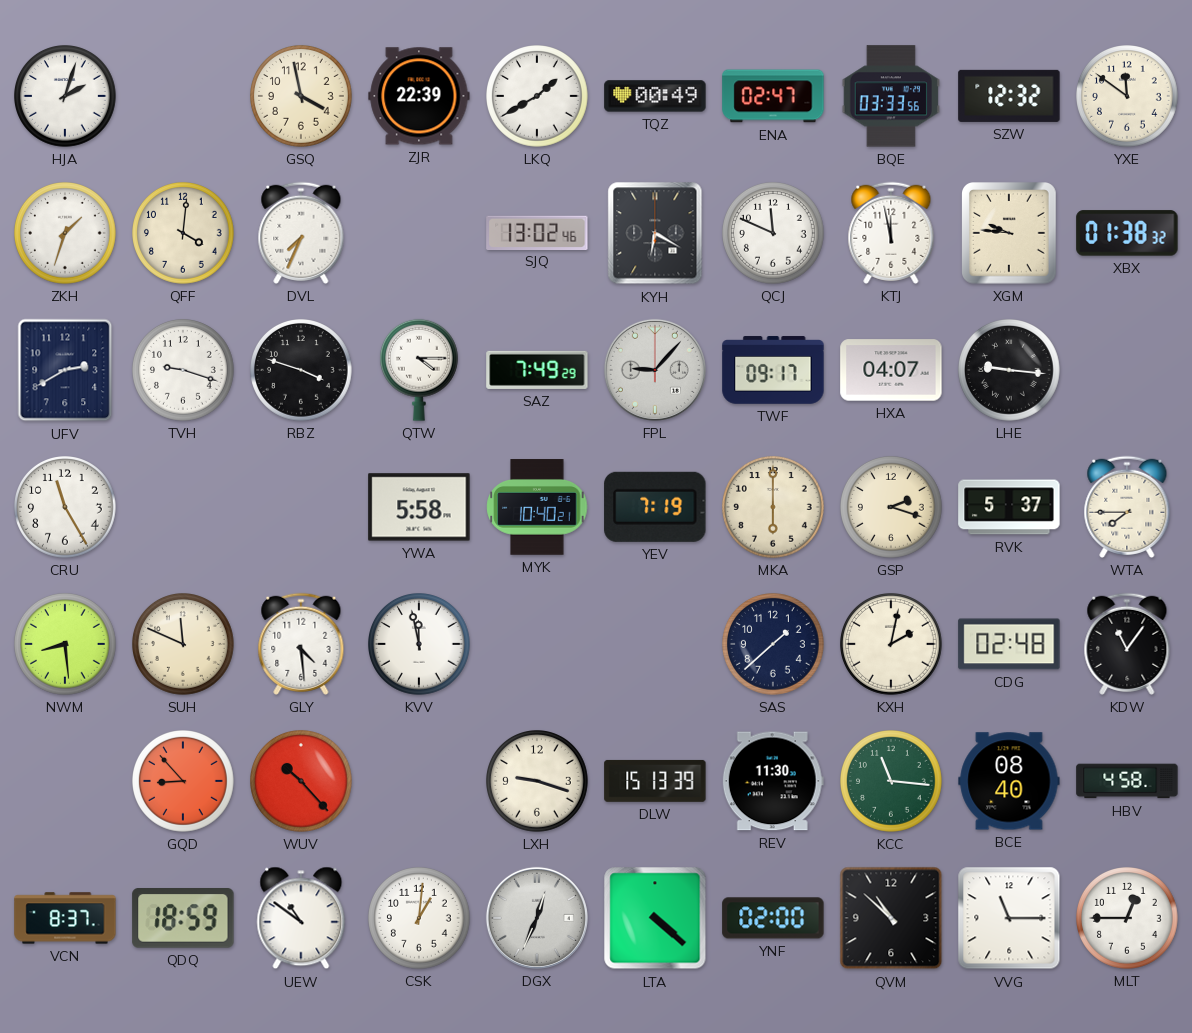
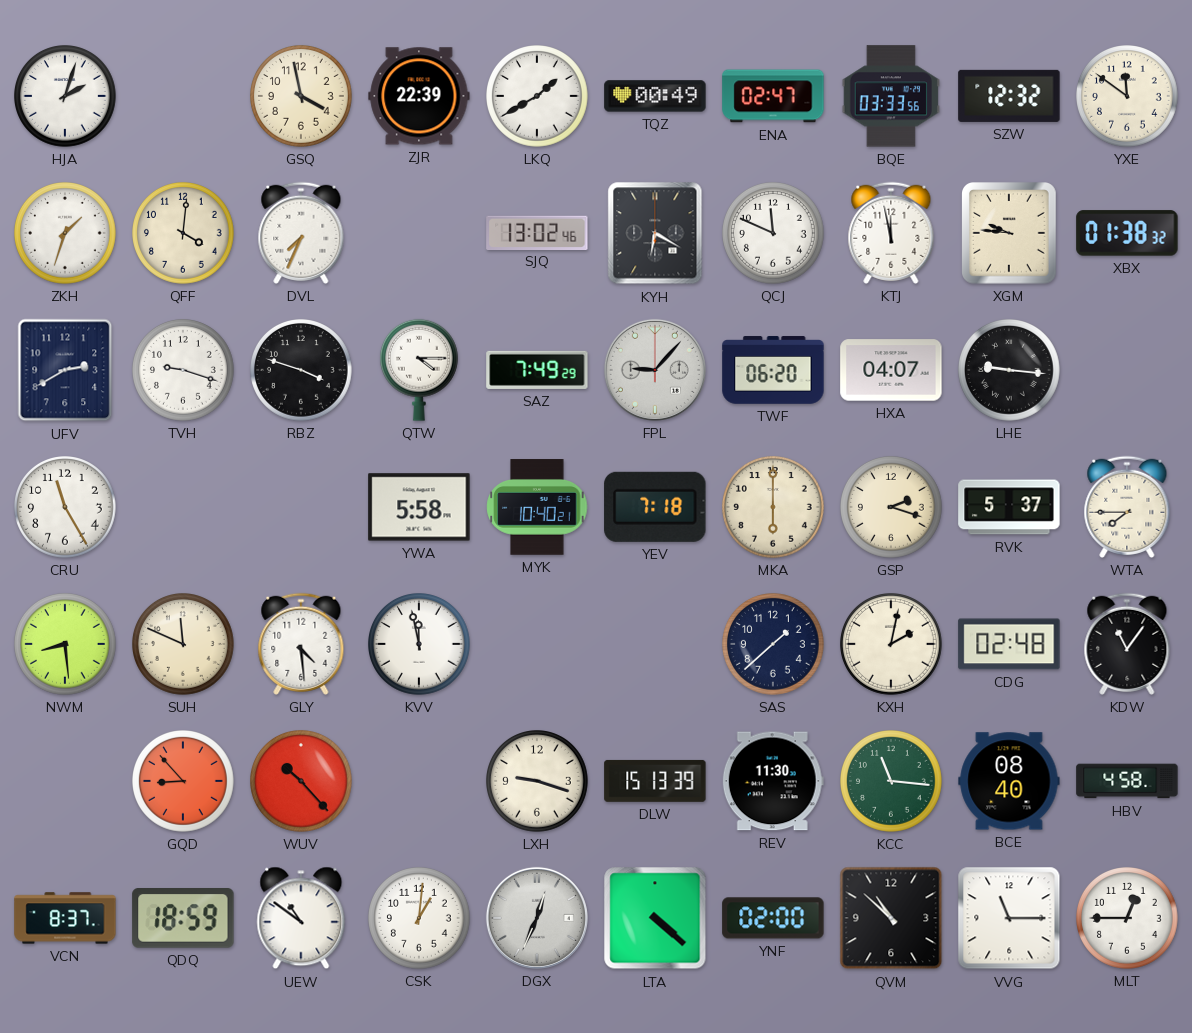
TWF: 09:17 -> 06:20 (773, 370)
YEV: 7:19 -> 7:18 (655, 507)
